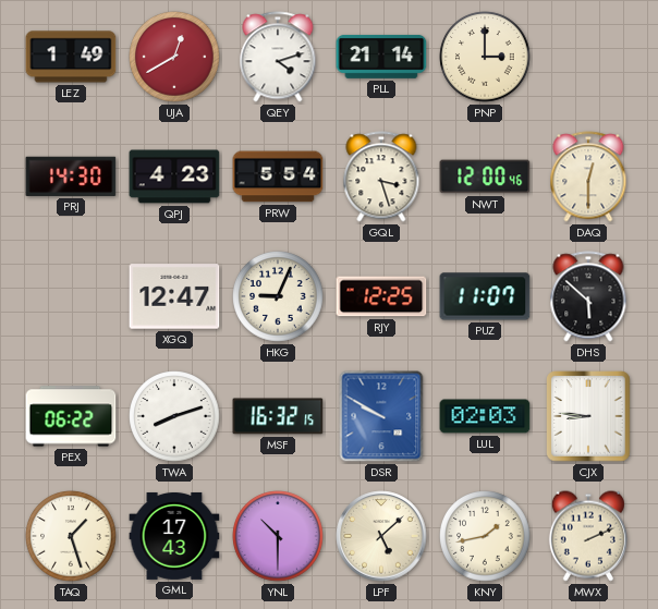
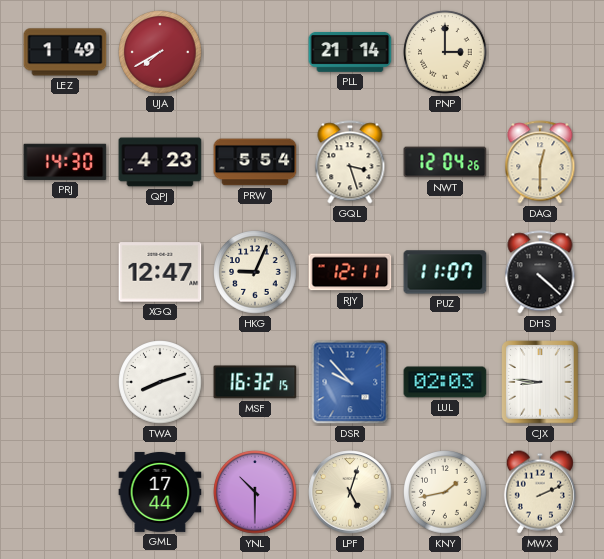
UJA: 12:40 -> 7:40 (160, 52)
QEY: 4:12 -> none (278, 57)
NWT: 12:00 -> 12:04 (445, 162)
RJY: 12:25 -> 12:11 (350, 272)
DHS: 5:52 -> 4:22 (540, 272)
PEX: 06:22 -> none (71, 416)
DSR: 9:50 -> 9:53 (350, 382)
TAQ: 1:27 -> none (71, 536)
GML: 17:43 -> 17:44 (160, 492)
LPF: 5:08 -> 5:03 (350, 492)
